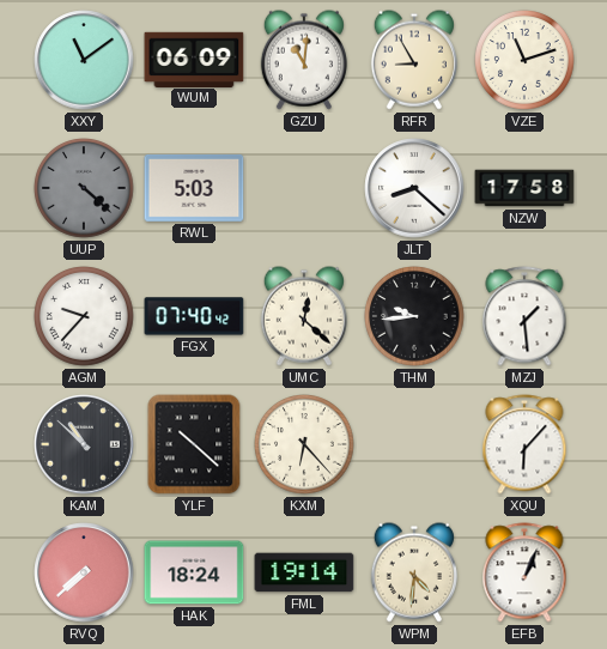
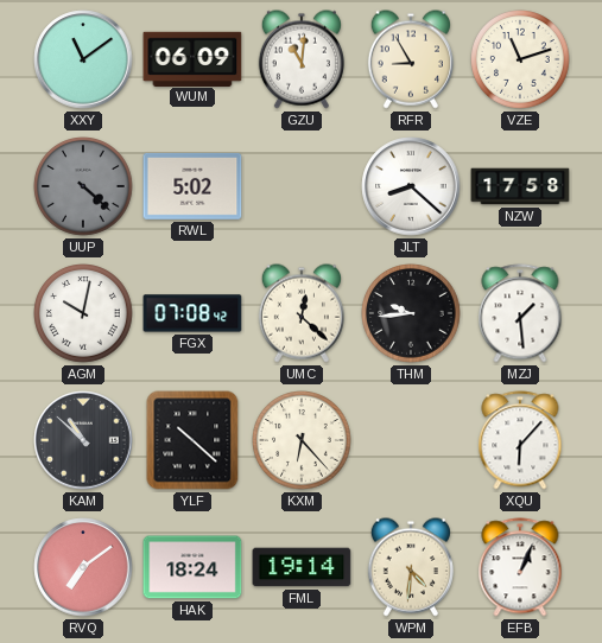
RWL: 5:03 -> 5:02 (192, 186)
AGM: 9:37 -> 10:02 (83, 313)
FGX: 07:40 -> 07:08 (192, 313)
RVQ: 7:38 -> 7:09 (83, 567)
